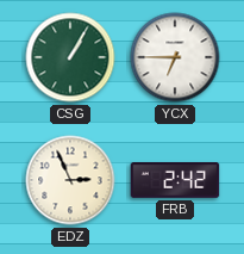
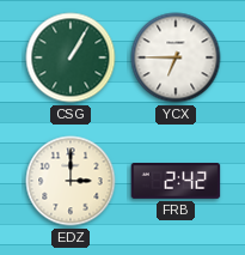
EDZ: 2:56 -> 3:00 (71, 181)
